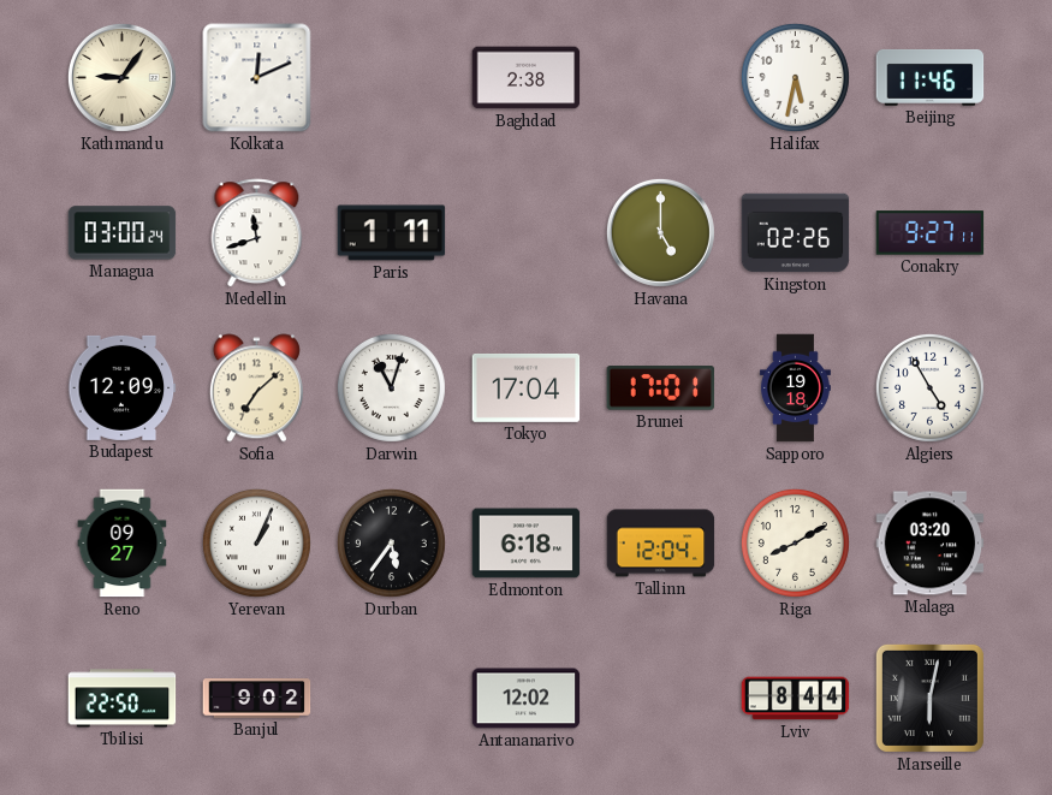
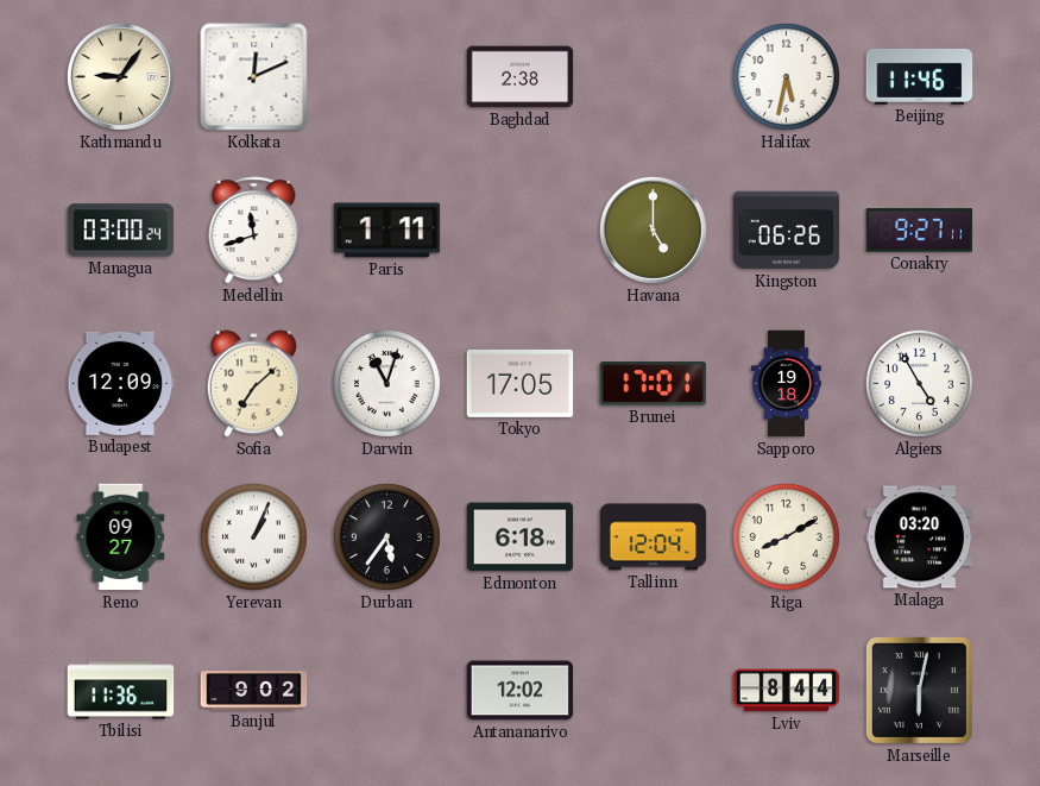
Kingston: 02:26 -> 06:26 (787, 231)
Tokyo: 17:04 -> 17:05 (521, 383)
Tbilisi: 22:50 -> 11:36 (121, 691)
